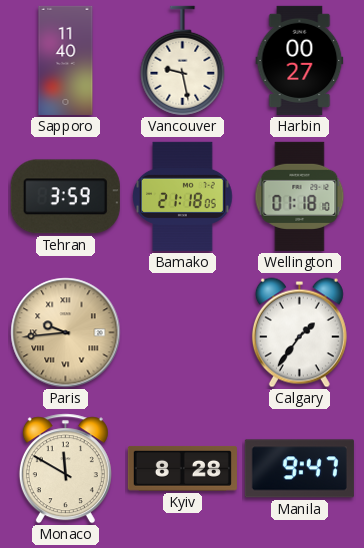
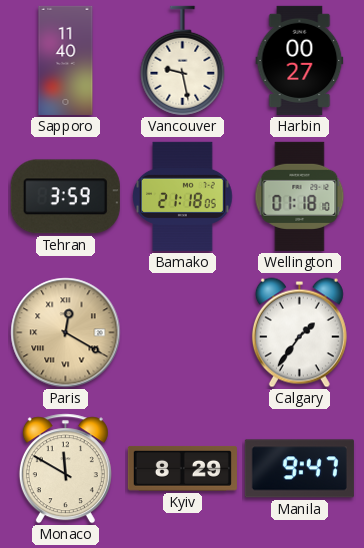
Paris: 9:44 -> 12:20 (66, 333)
Kyiv: 8:28 -> 8:29 (182, 468)
